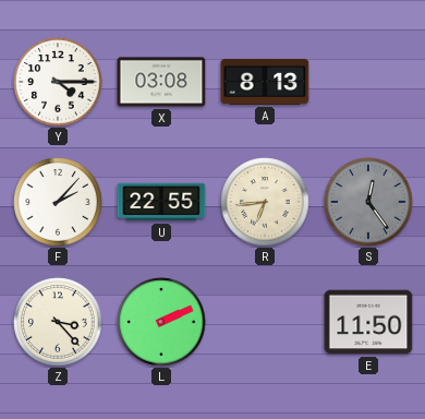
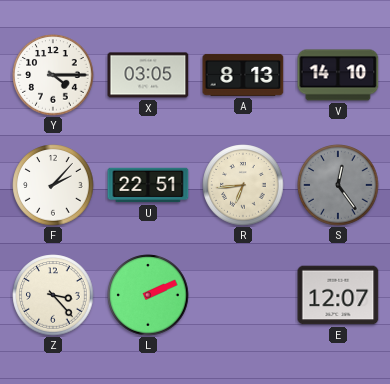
X: 03:08 -> 03:05 (148, 75)
V: none -> 14:10 (338, 75)
U: 22:55 -> 22:51 (148, 185)
E: 11:50 -> 12:07 (338, 295)
